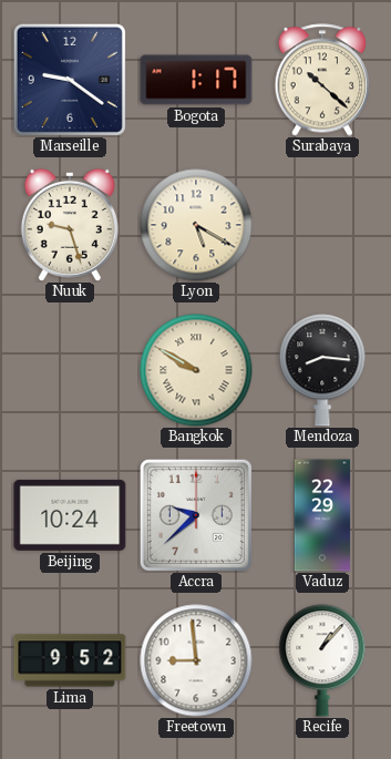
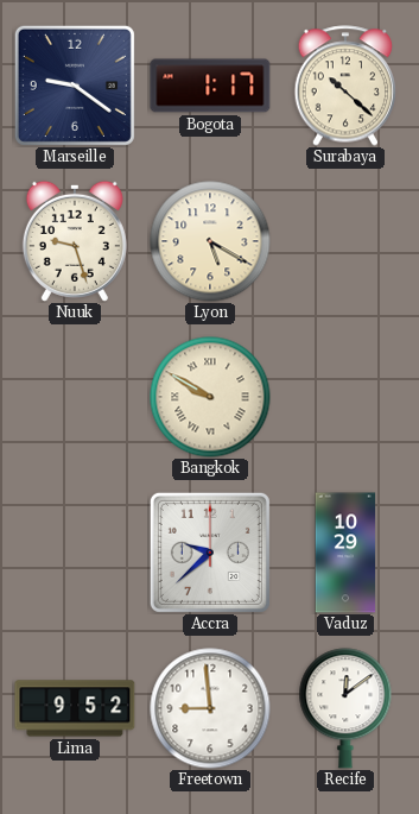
Mendoza: 8:16 -> none (322, 370)
Beijing: 10:24 -> none (70, 515)
Vaduz: 22:29 -> 10:29 (345, 553)
Recife: 1:07 -> 12:09 (345, 708)
